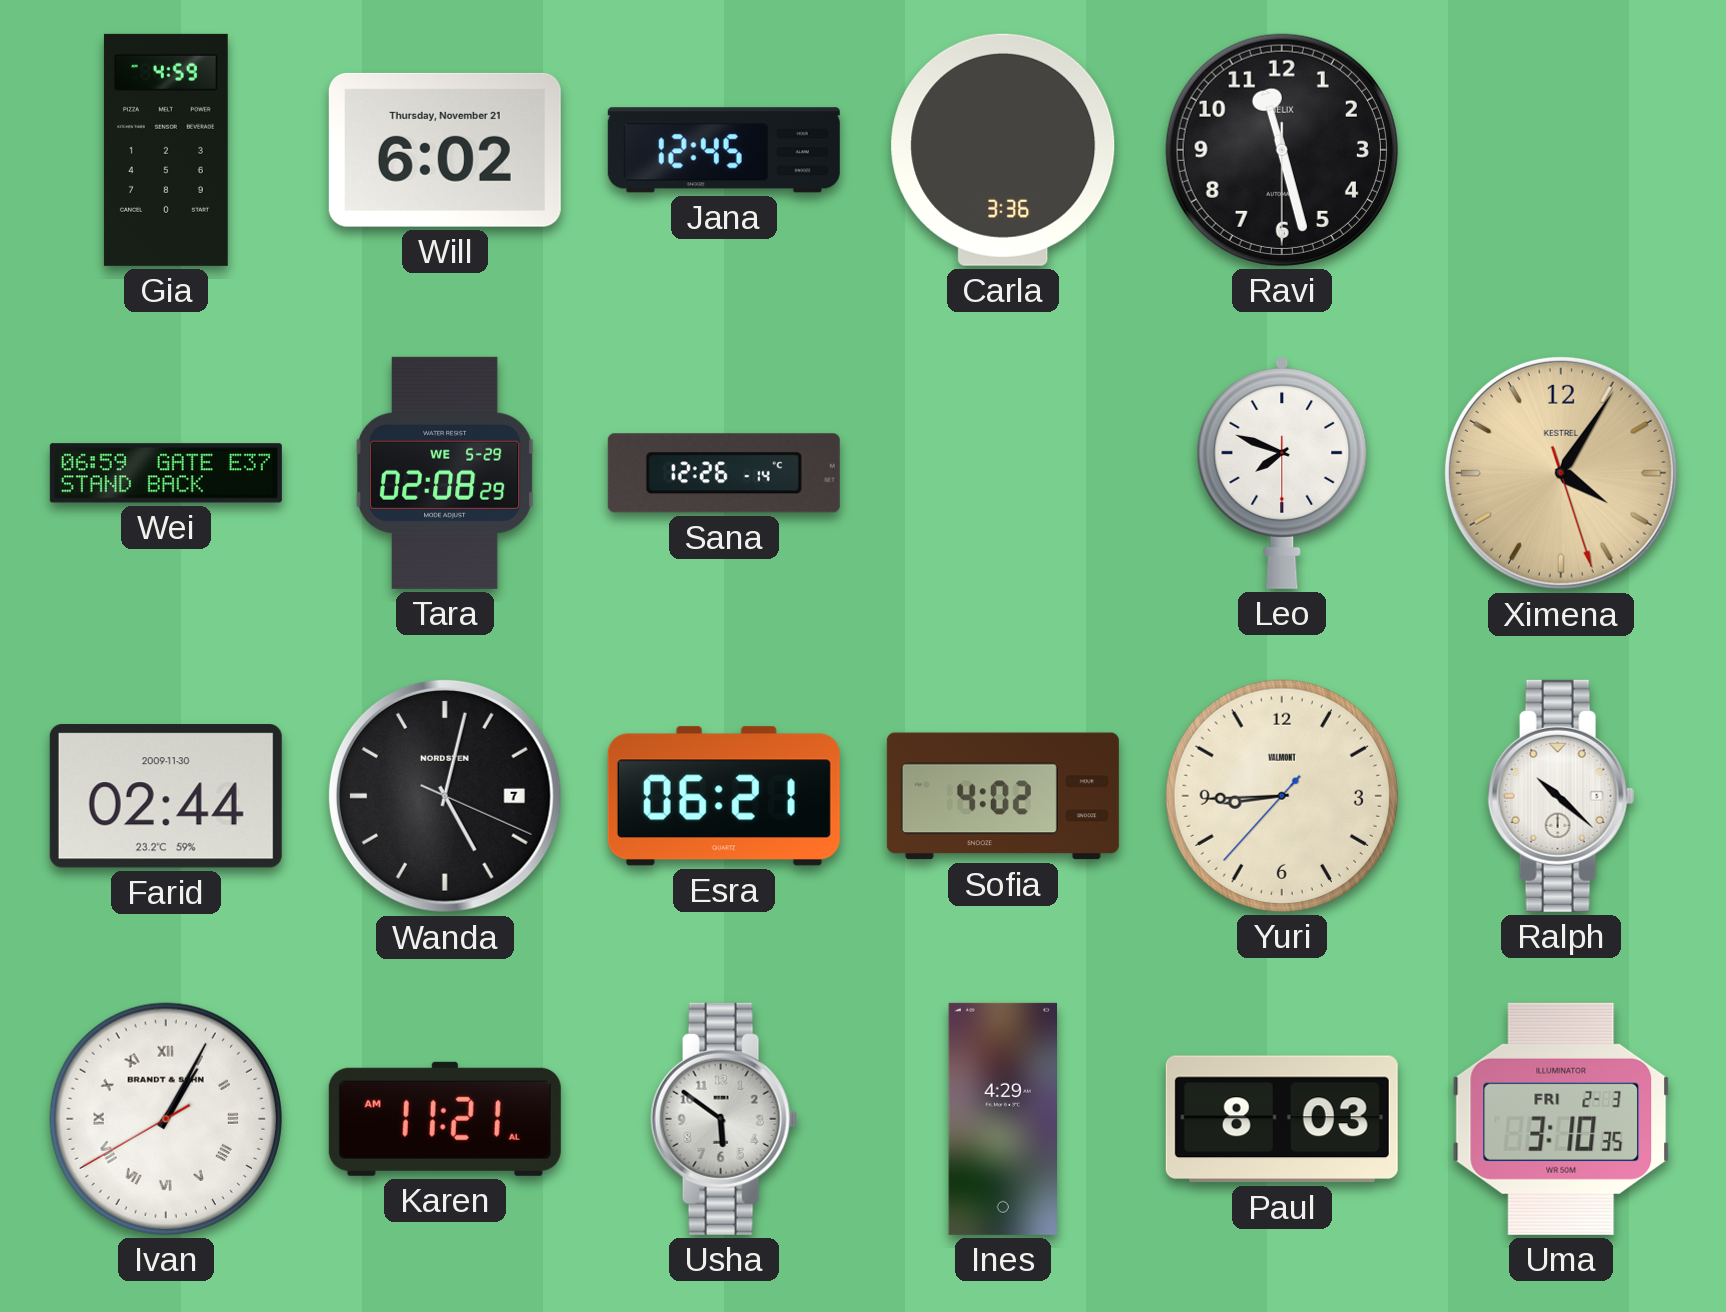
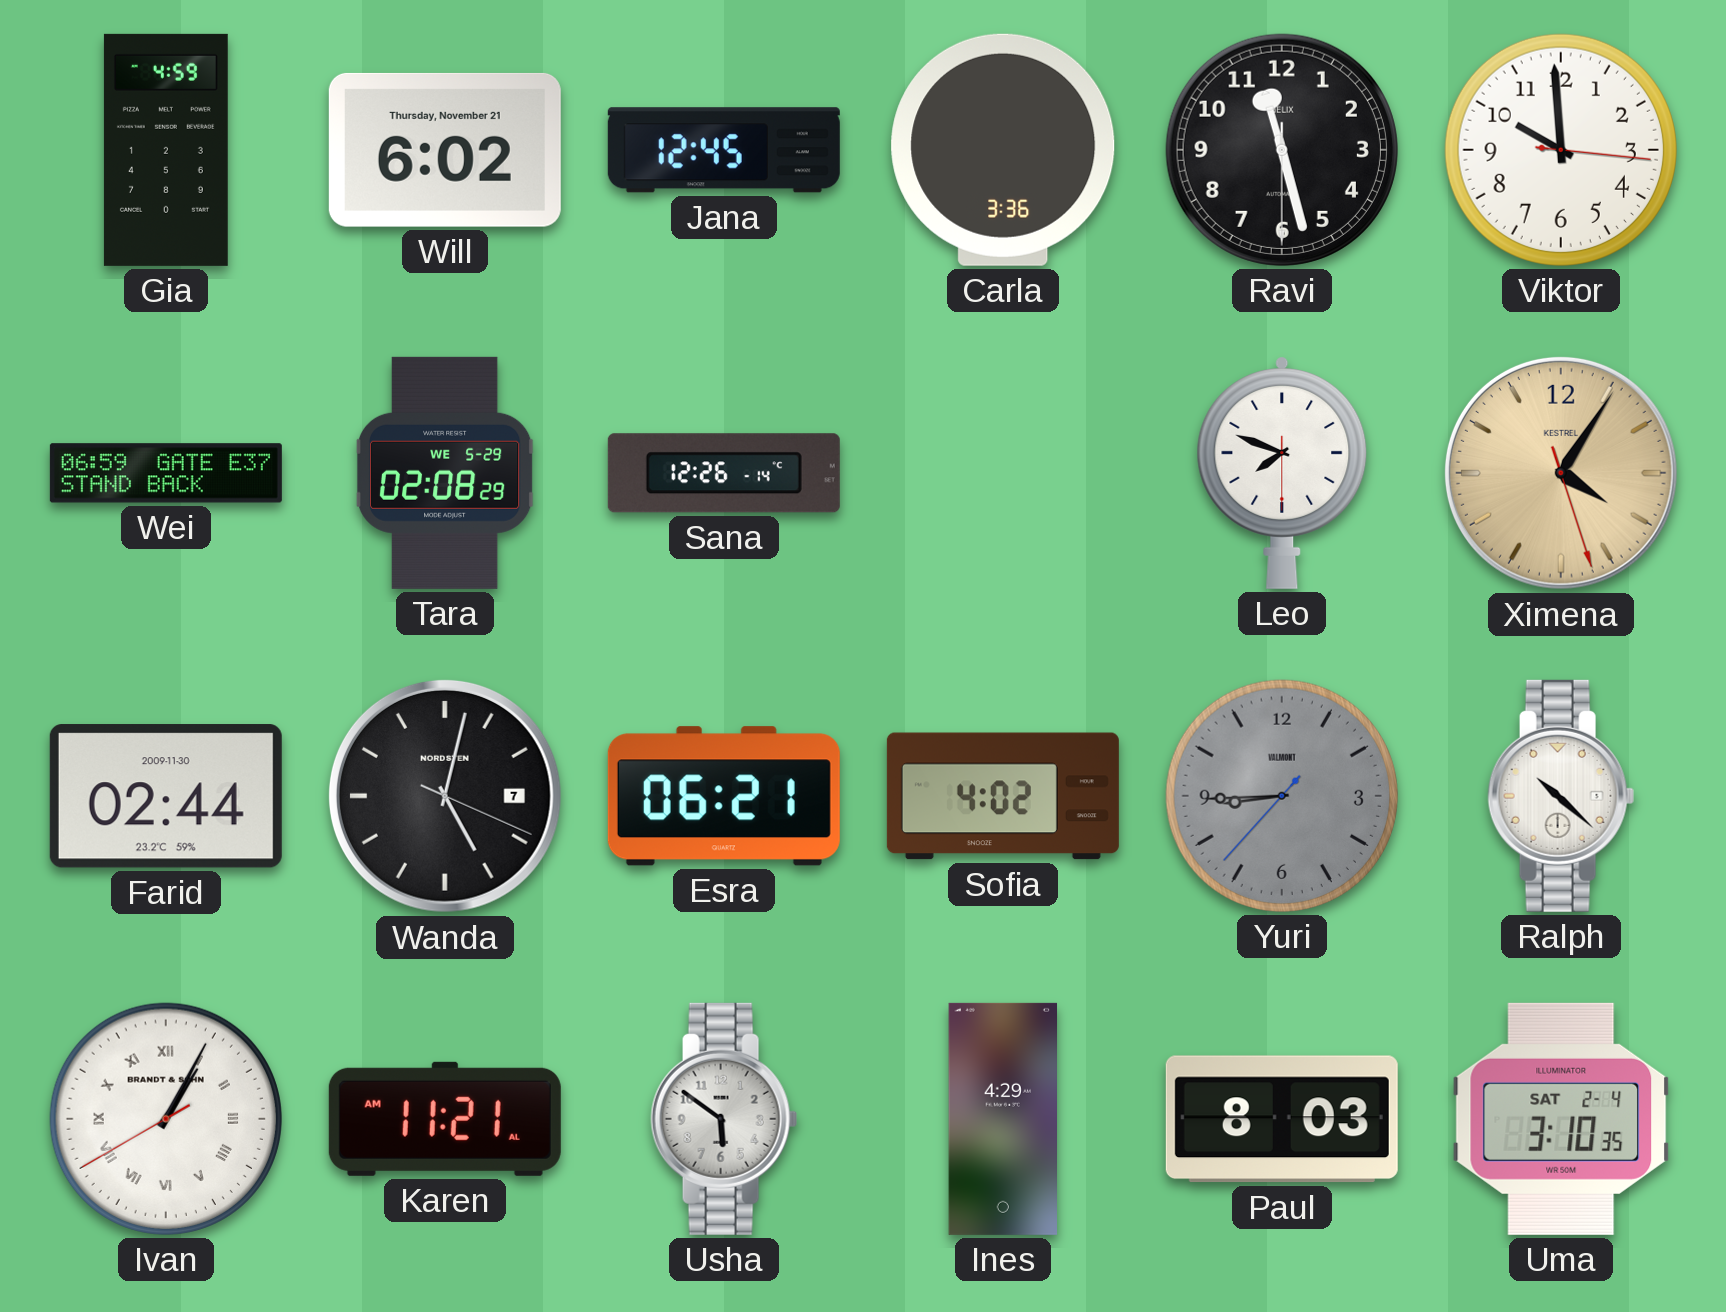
Viktor: none -> 9:59 (1561, 150)
Yuri dial: cream -> grey (1282, 796)
Uma date: FRI 2-3 -> SAT 2-4 (1561, 1119)
